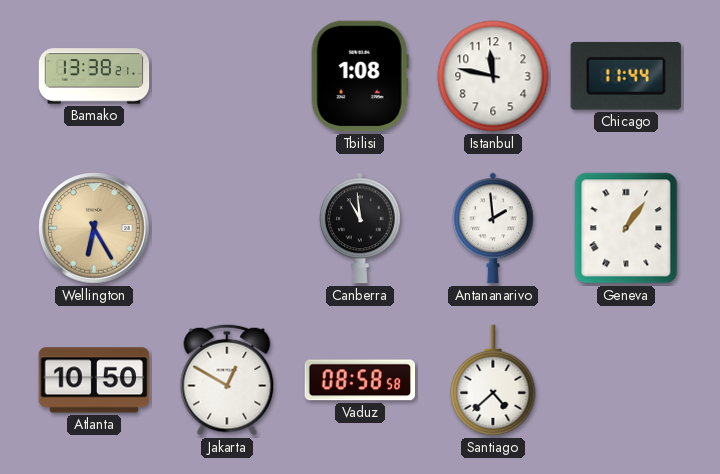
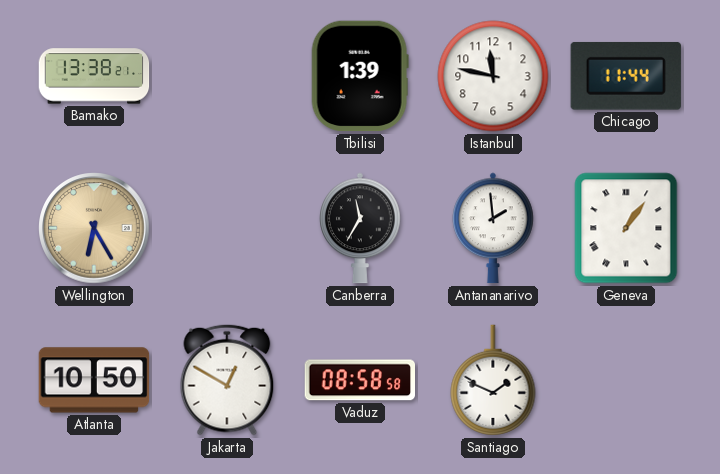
Tbilisi: 1:08 -> 1:39 (360, 76)
Canberra: 10:59 -> 11:35 (360, 228)
Santiago: 4:38 -> 1:49 (493, 380)
